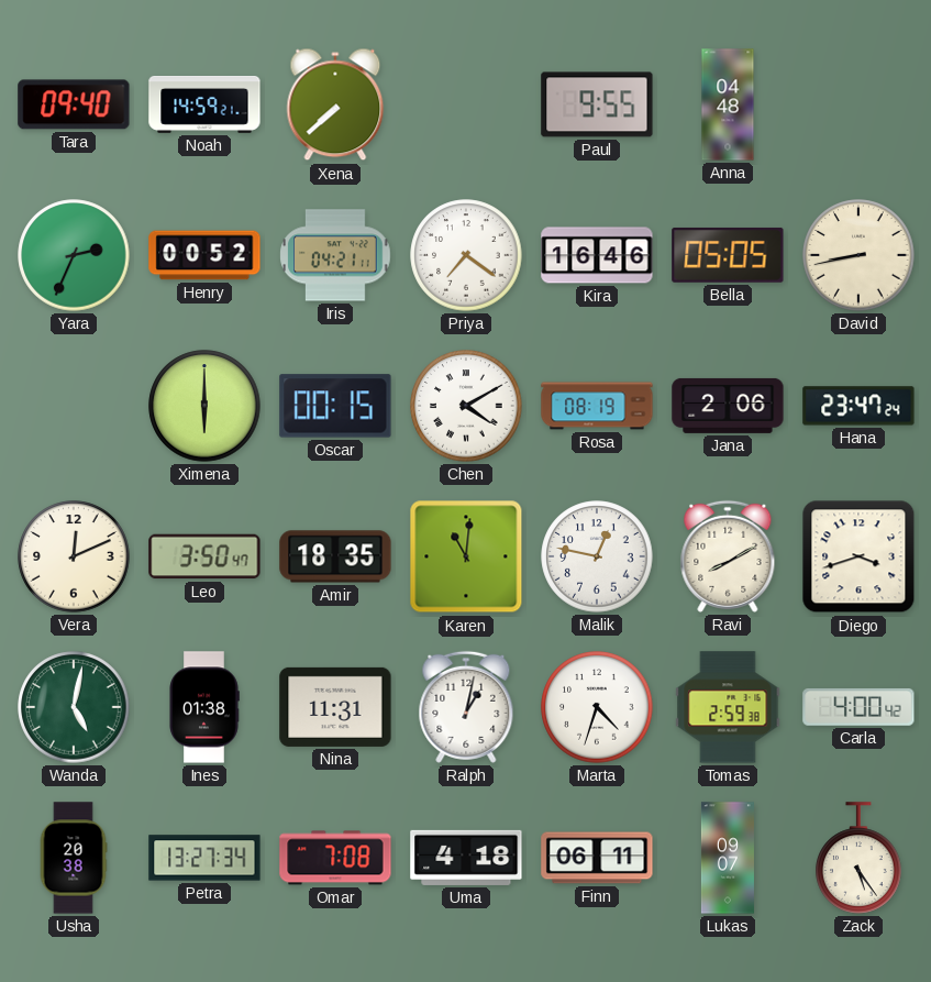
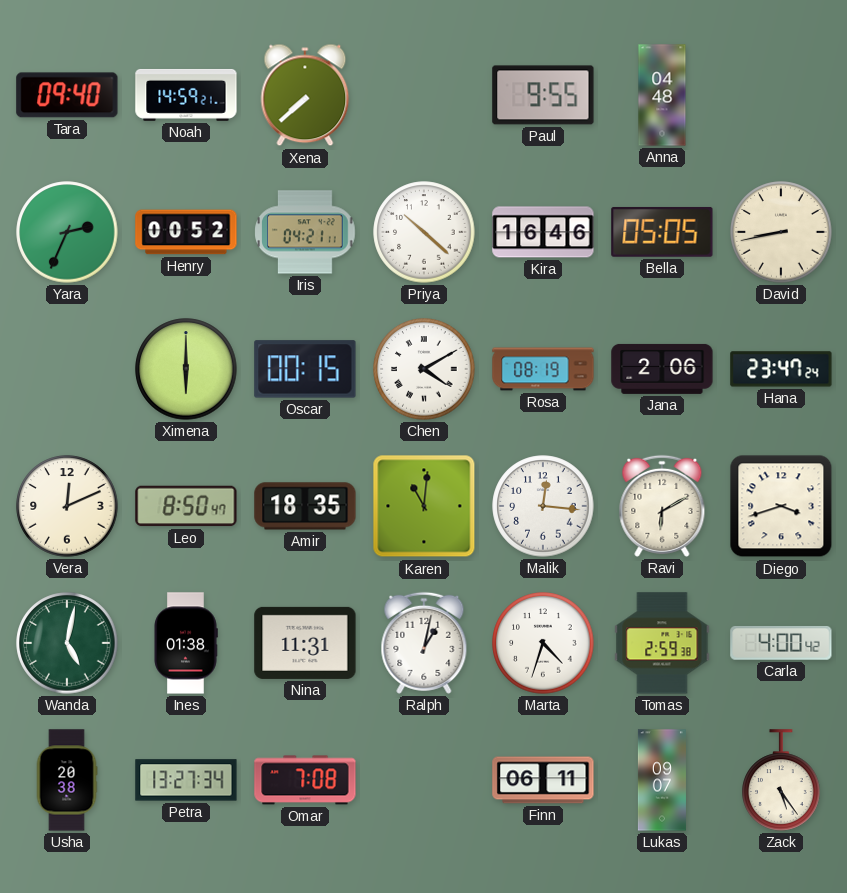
Priya: 7:21 -> 10:22 (424, 232)
Leo: 3:50 -> 8:50 (186, 506)
Malik: 12:47 -> 12:16 (543, 506)
Ravi: 8:10 -> 6:10 (662, 506)
Uma: 4:18 -> none (466, 858)
